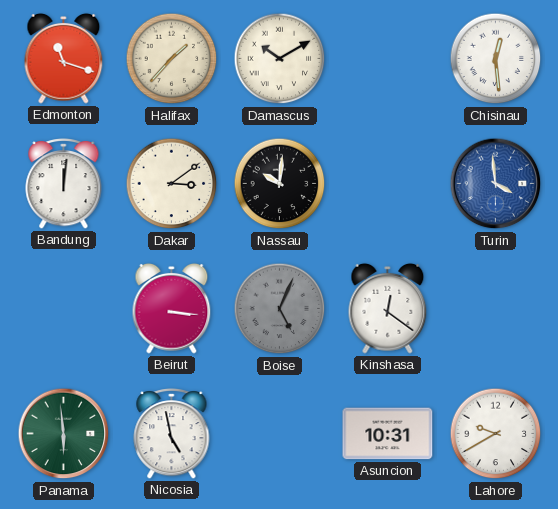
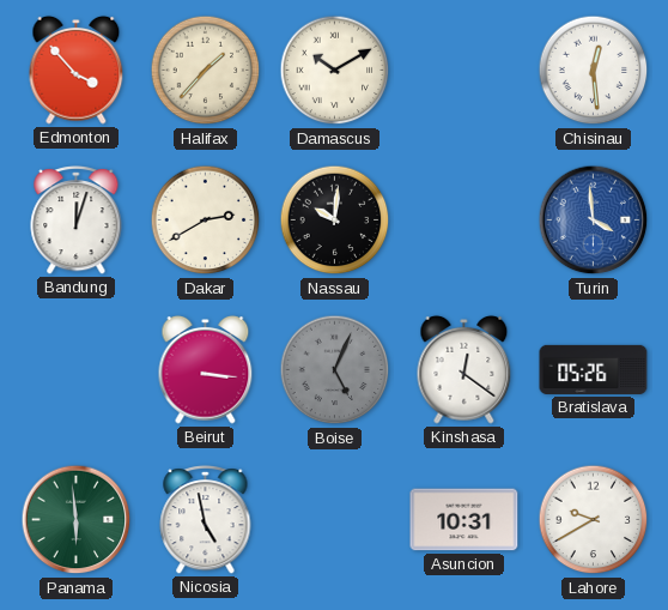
Edmonton: 11:18 -> 3:53 (77, 70)
Bandung: 12:01 -> 12:03 (77, 221)
Dakar: 3:09 -> 2:40 (206, 221)
Bratislava: none -> 05:26 (594, 369)
